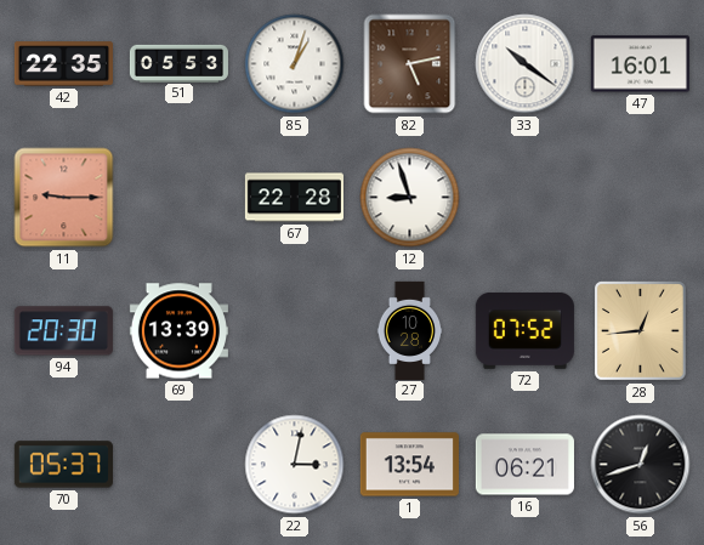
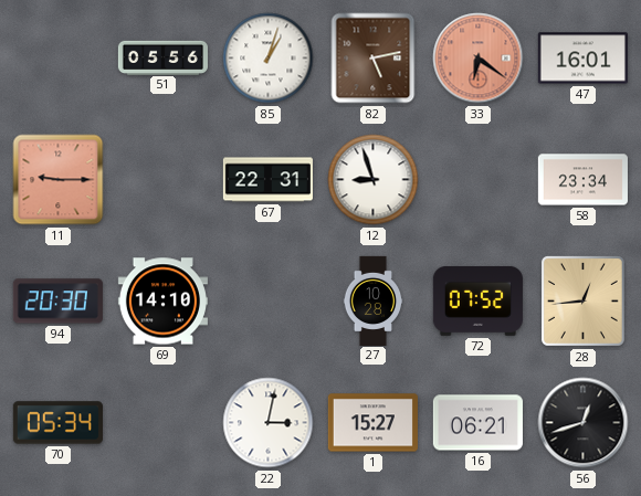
42: 22:35 -> none (63, 64)
51: 05:53 -> 05:56 (162, 57)
33: 10:21 -> 6:21 (479, 59)
33 dial: white -> salmon (479, 59)
67: 22:28 -> 22:31 (267, 180)
58: none -> 23:34 (582, 180)
69: 13:39 -> 14:10 (162, 302)
70: 05:37 -> 05:34 (57, 423)
1: 13:54 -> 15:27 (372, 423)
